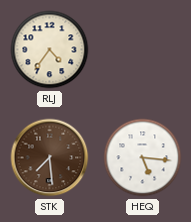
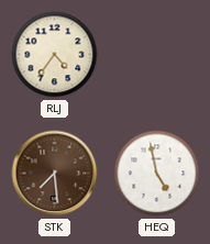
HEQ: 5:16 -> 4:58 (157, 174)
